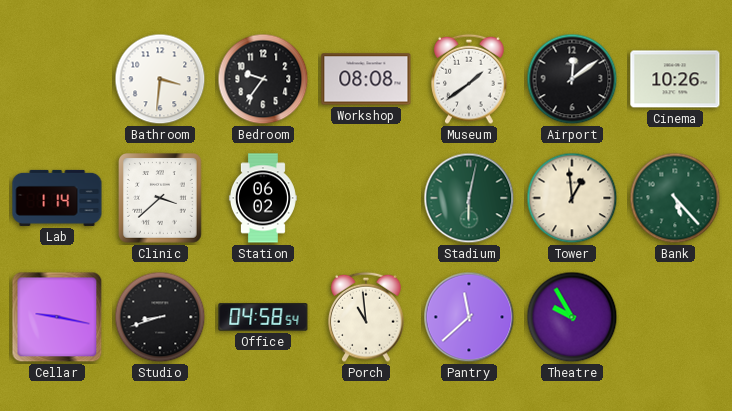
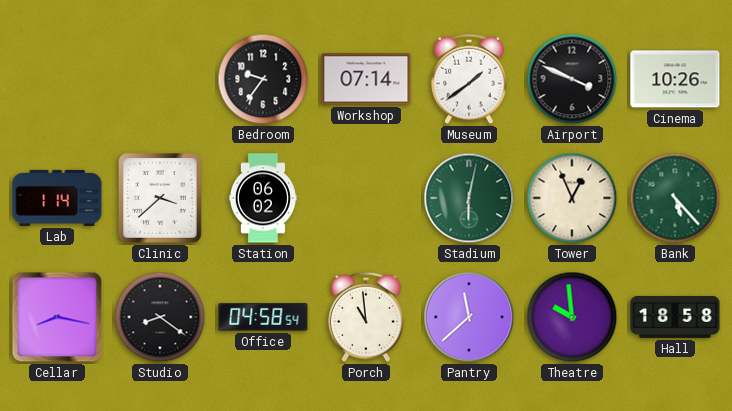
Bathroom: 3:31 -> none (160, 79)
Workshop: 08:08 -> 07:14 (366, 79)
Airport: 12:09 -> 3:49 (572, 79)
Tower: 12:59 -> 12:56 (572, 198)
Cellar: 9:17 -> 8:17 (57, 317)
Studio: 8:42 -> 8:21 (160, 317)
Theatre: 9:55 -> 9:59 (572, 317)
Hall: none -> 18:58 (675, 317)
